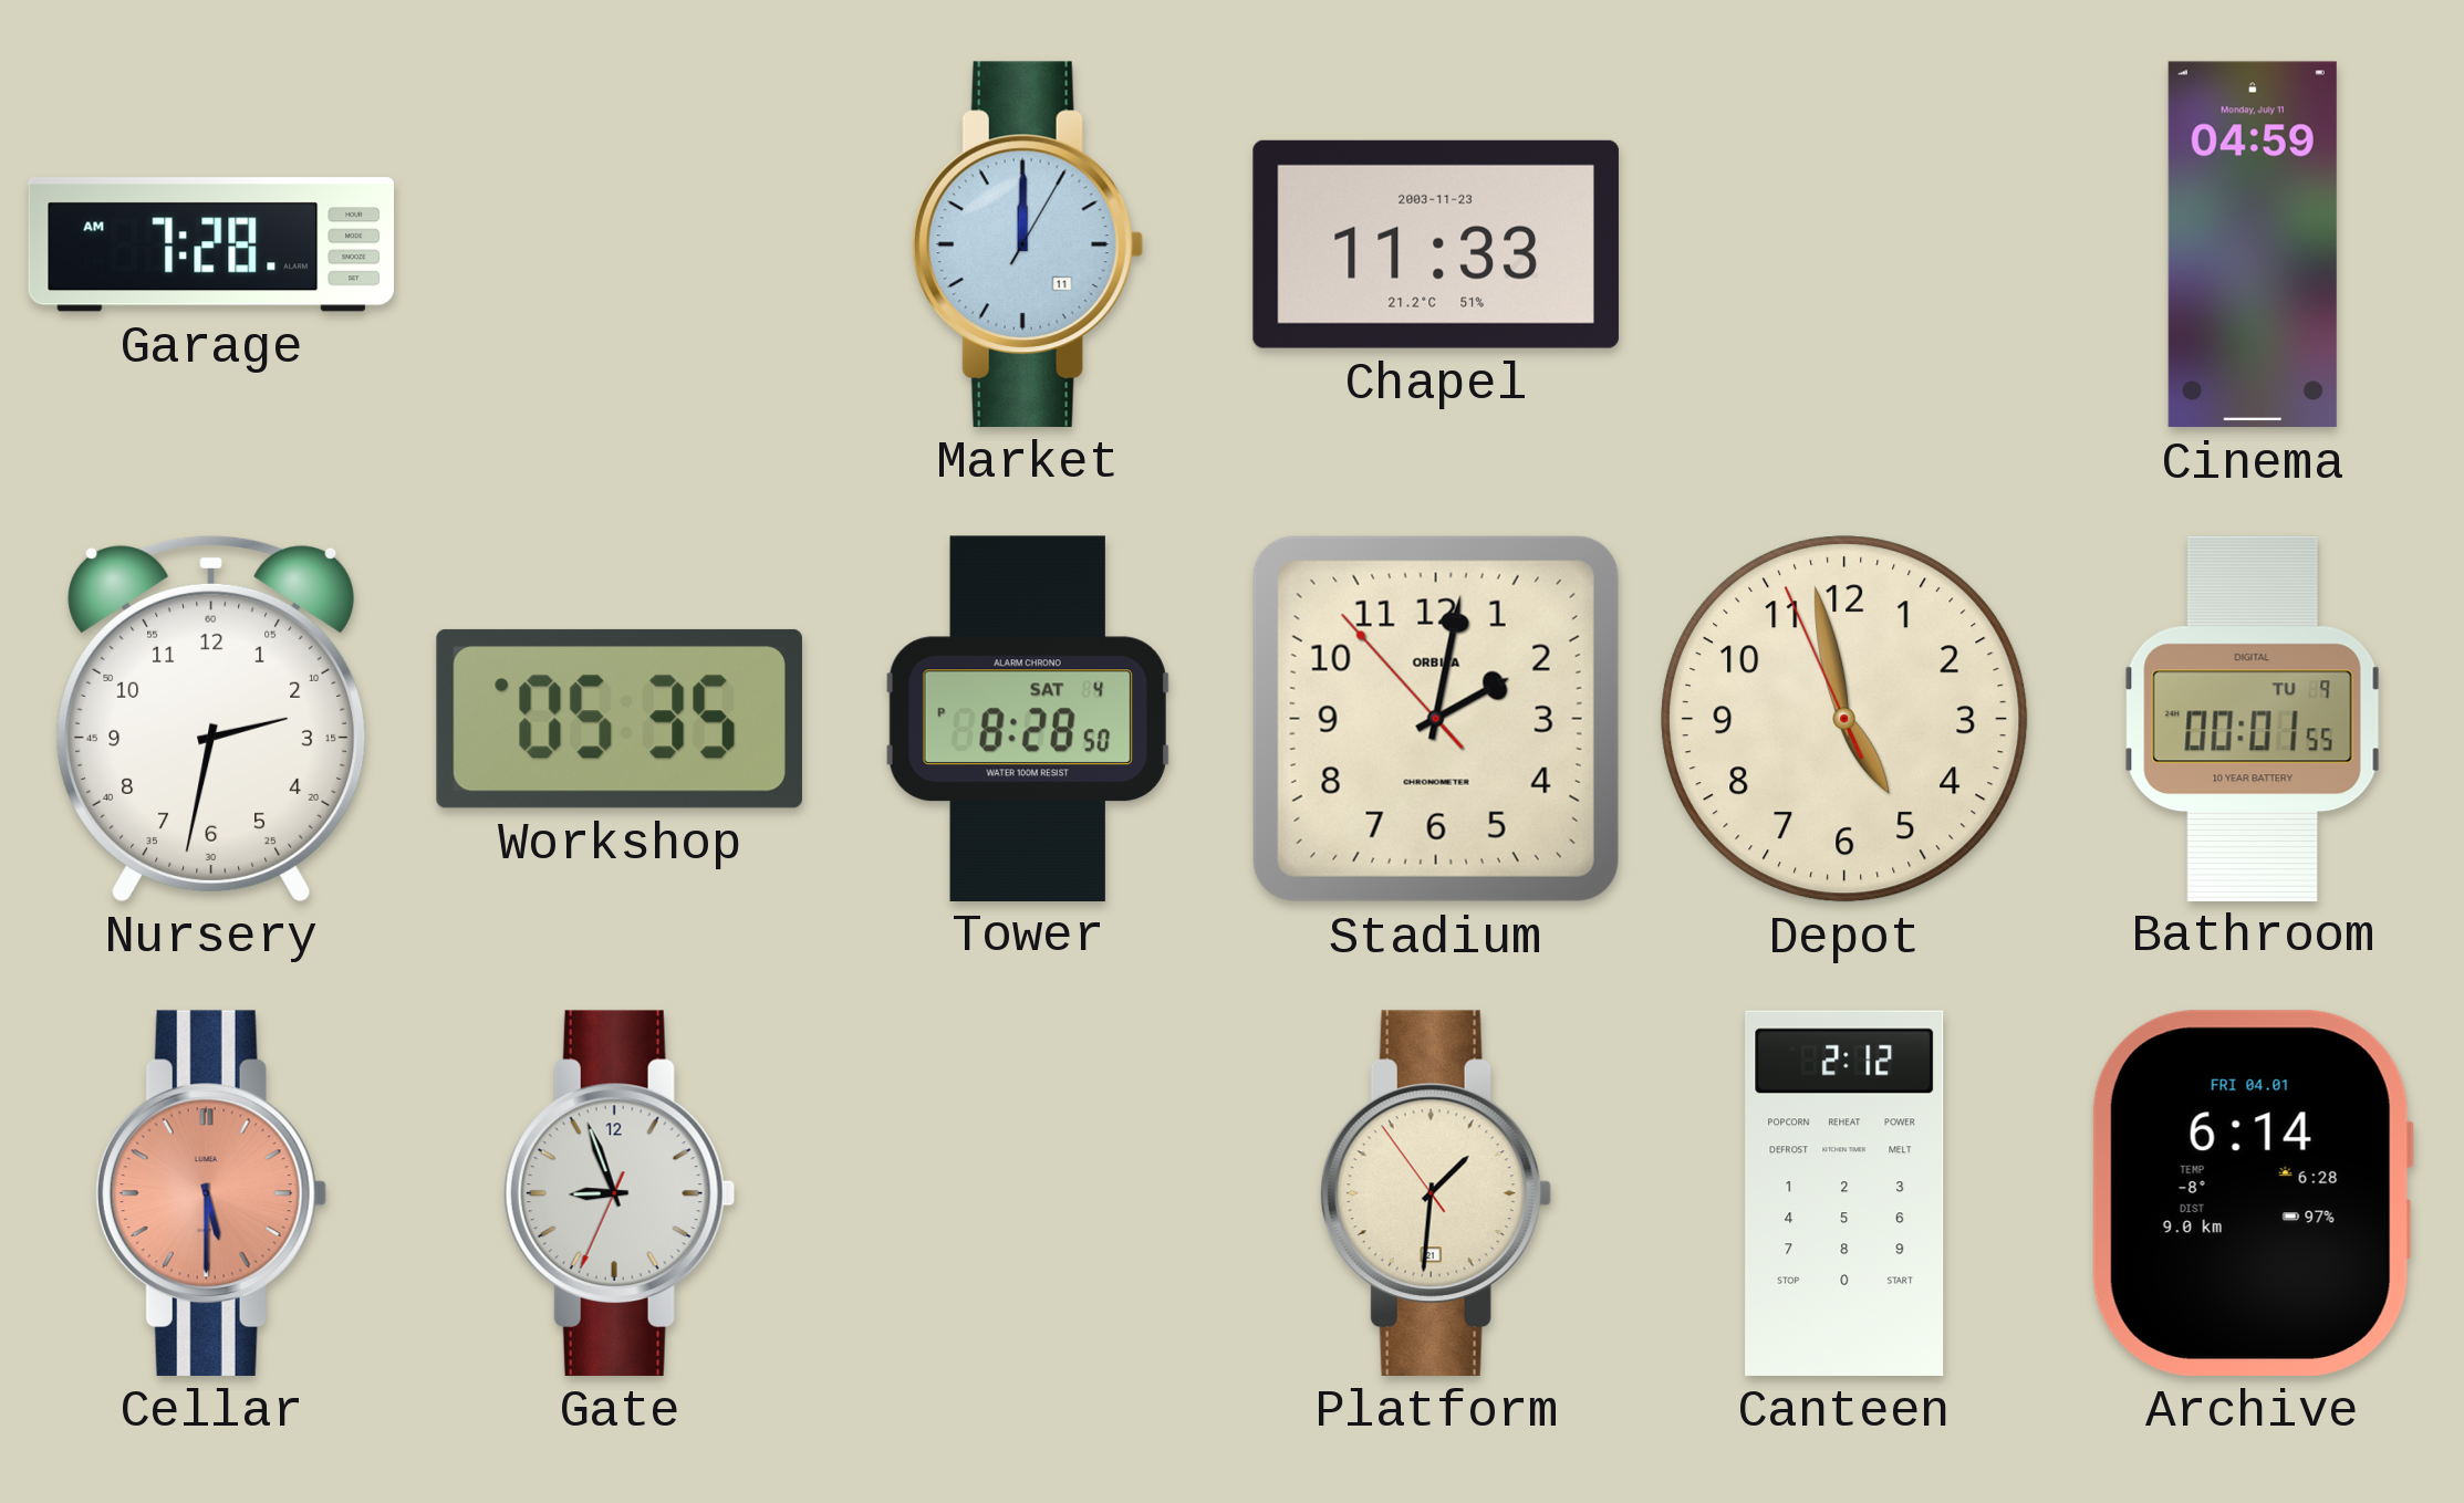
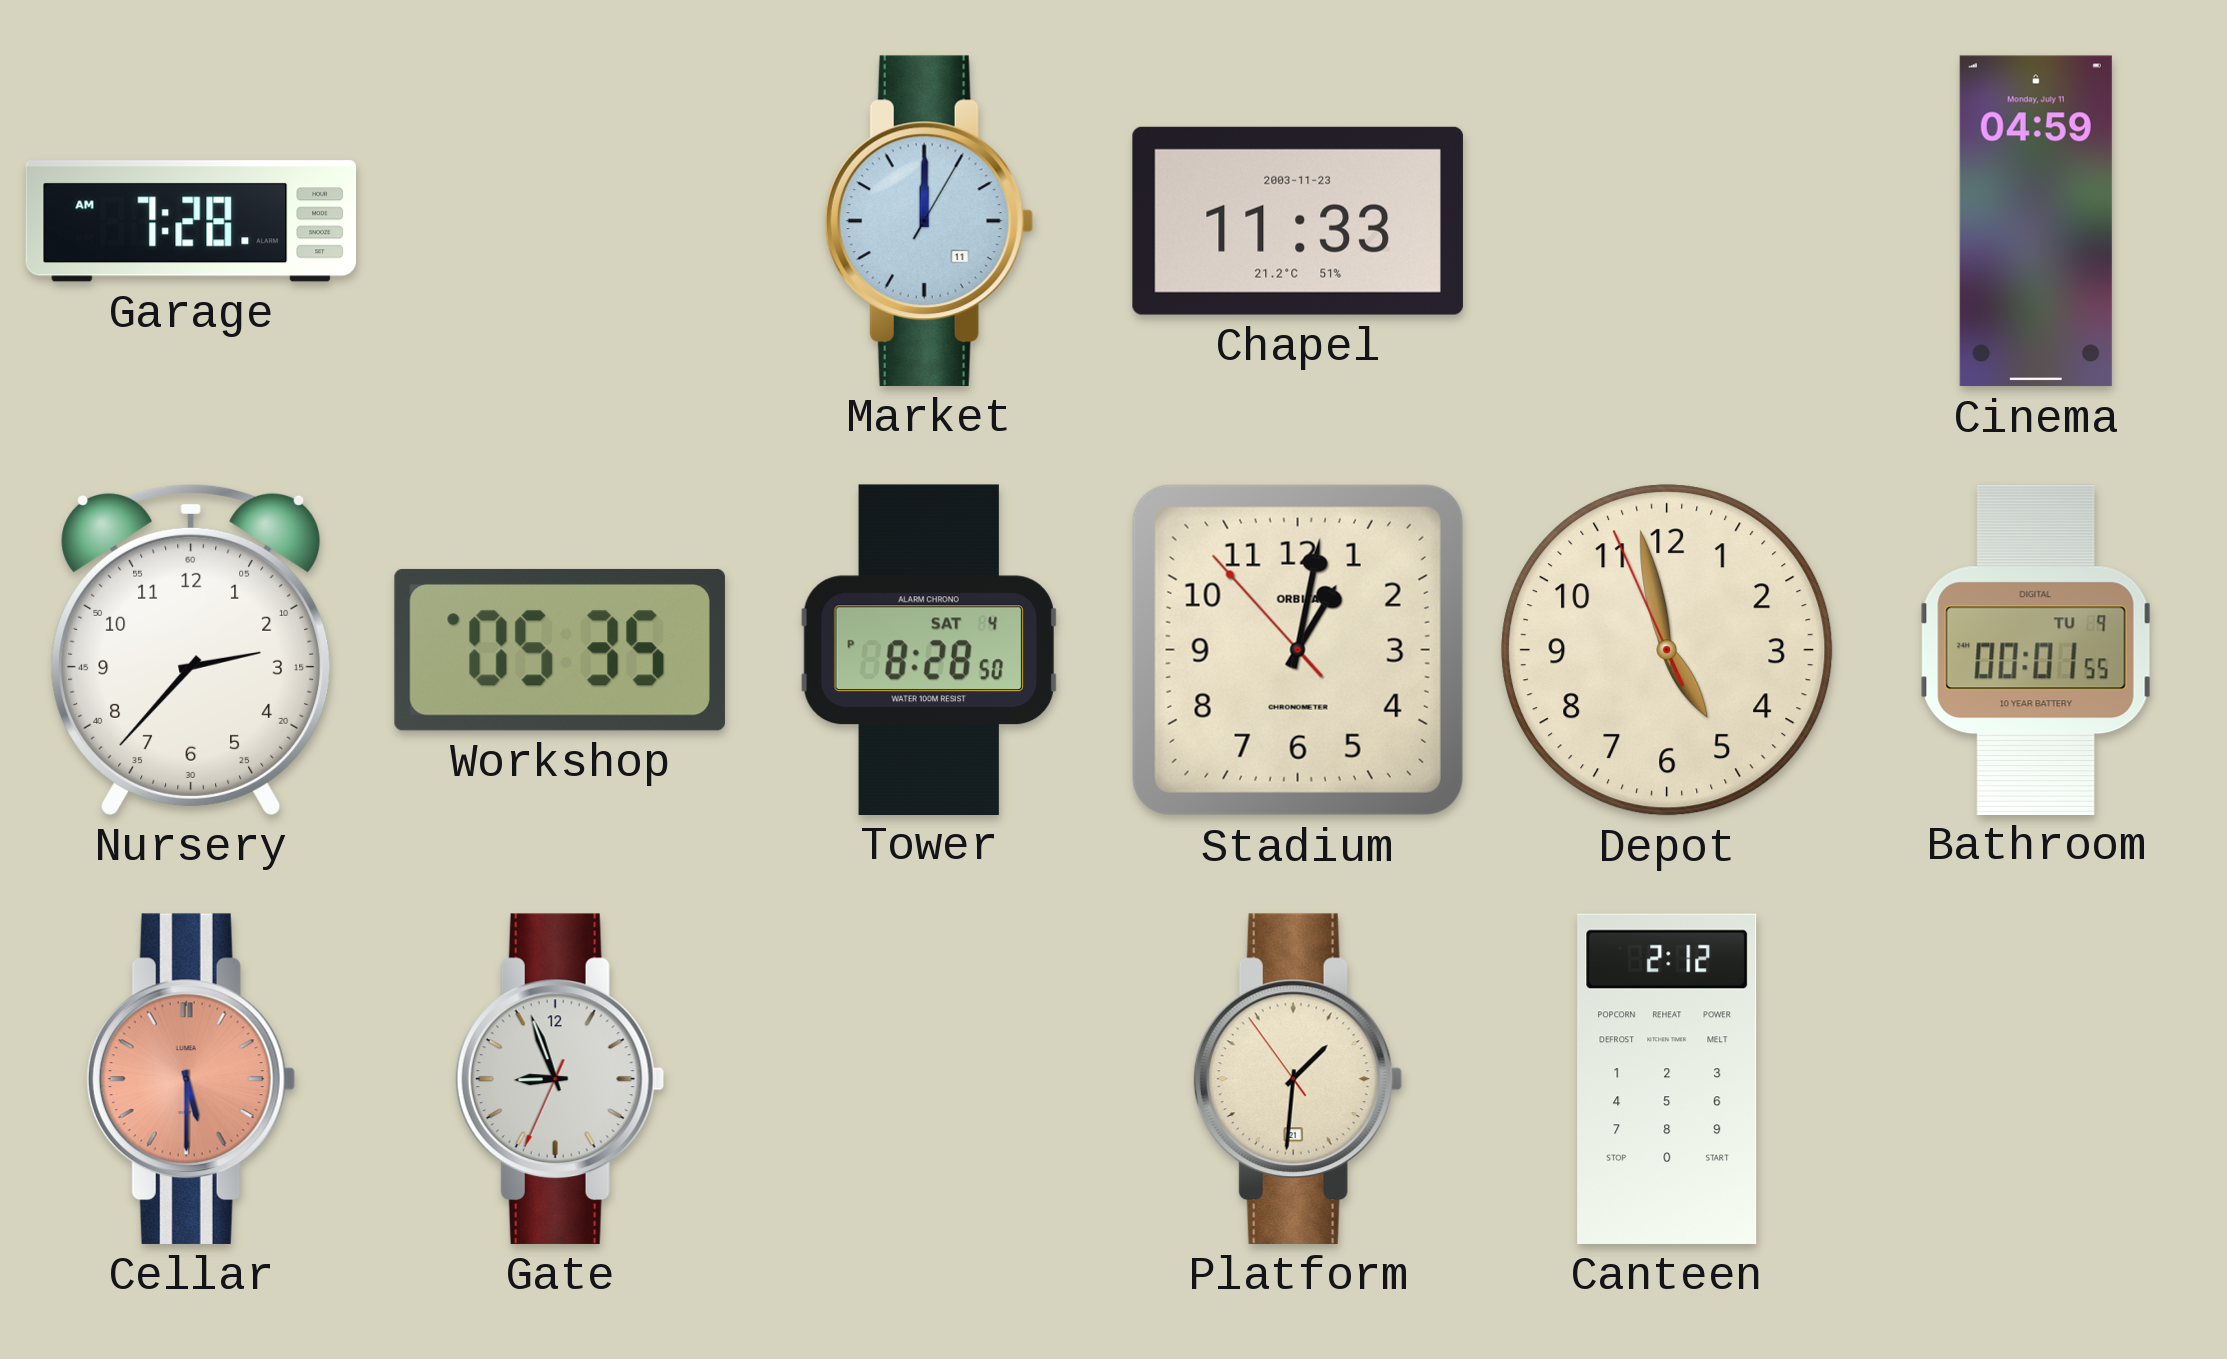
Nursery: 2:32 -> 2:37 (191, 649)
Stadium: 2:01 -> 1:01 (1298, 650)
Archive: 6:14 -> none (2253, 1193)
